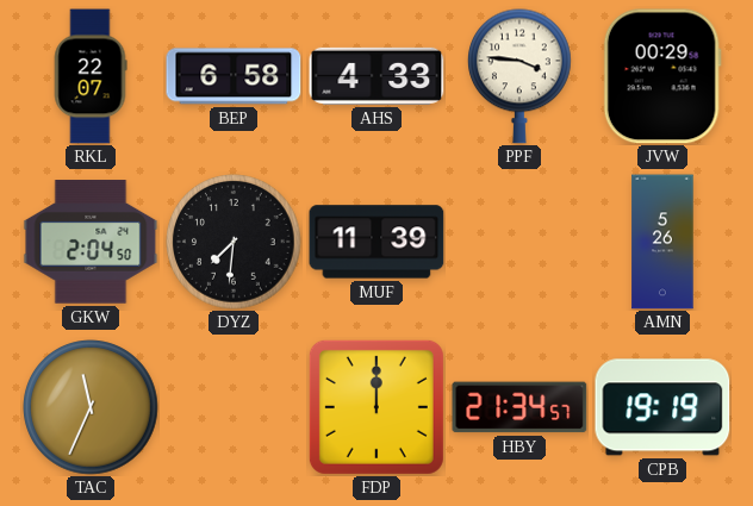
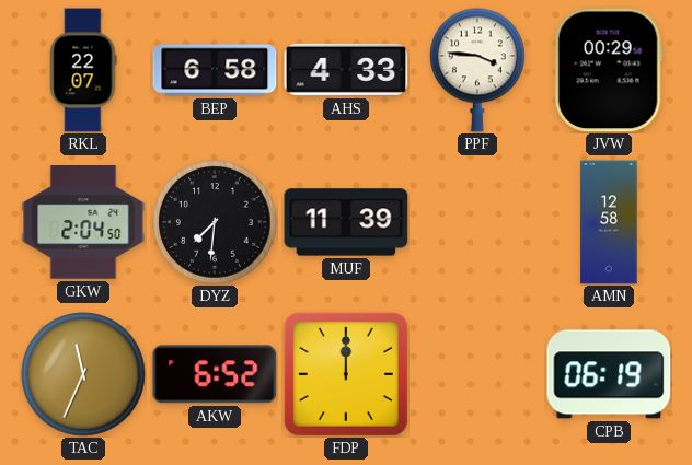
AMN: 5:26 -> 12:58 (609, 222)
AKW: none -> 6:52 (215, 374)
HBY: 21:34 -> none (519, 407)
CPB: 19:19 -> 06:19 (609, 374)
